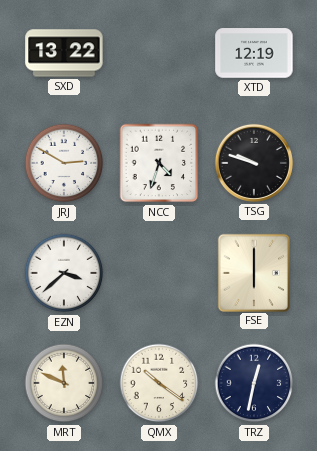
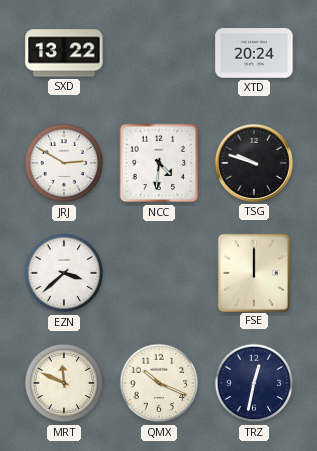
XTD: 12:19 -> 20:24 (254, 53)
NCC: 4:33 -> 4:31 (159, 163)
FSE: 6:00 -> 12:00 (253, 272)
QMX: 10:21 -> 10:19 (159, 383)
